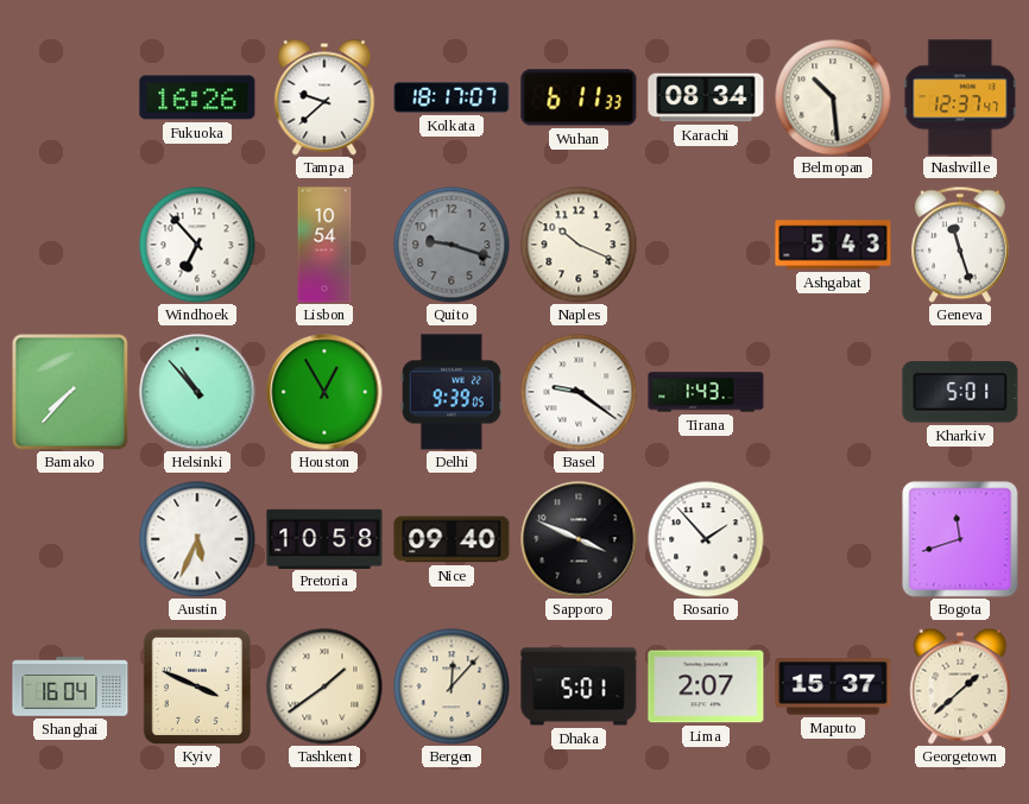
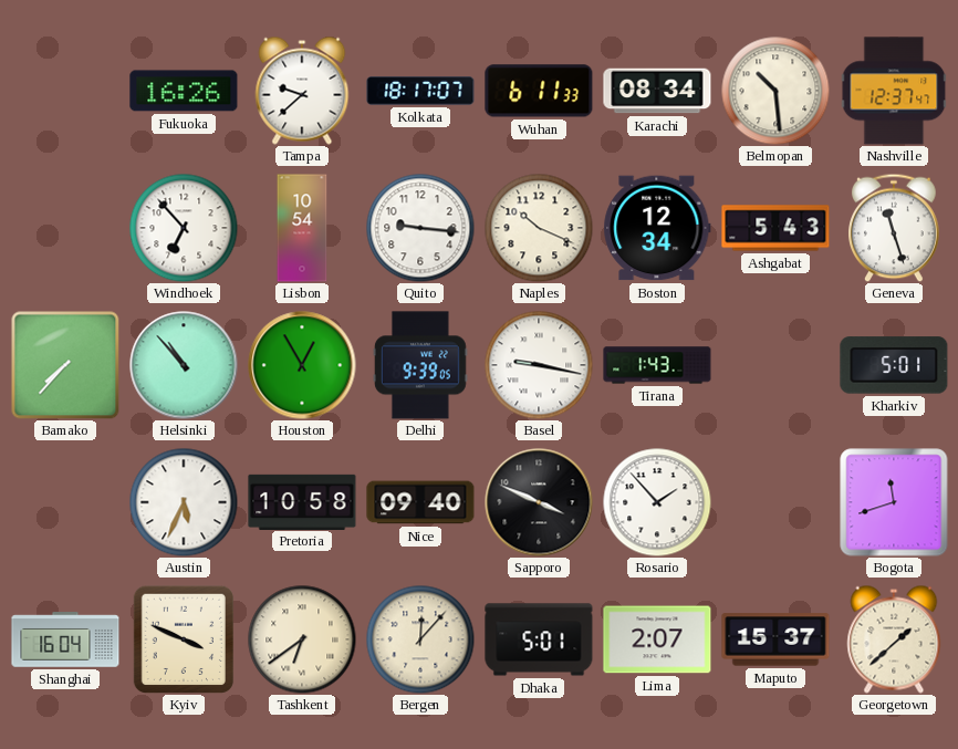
Quito: 9:18 -> 9:16 (420, 228)
Quito dial: grey -> white (420, 228)
Boston: none -> 12:34 (657, 228)
Basel: 9:21 -> 9:17 (539, 365)
Tashkent: 1:39 -> 6:39 (302, 639)
